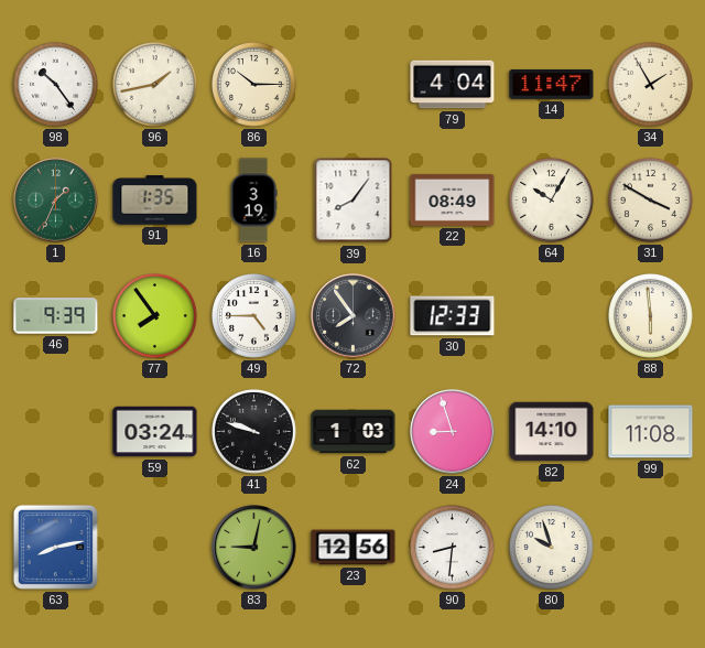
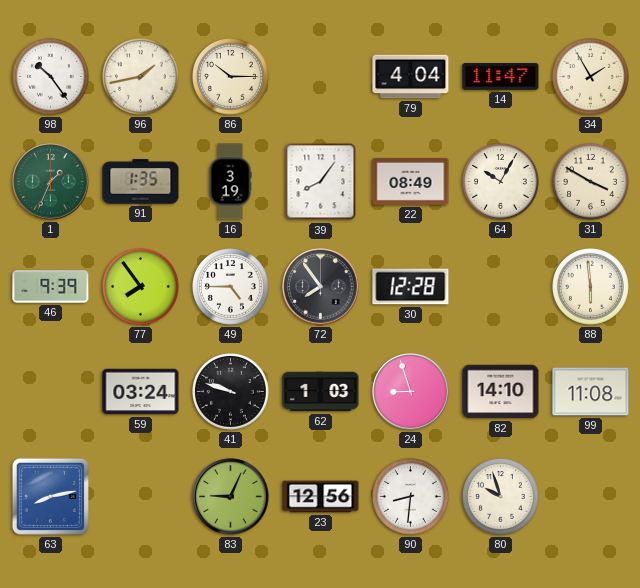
30: 12:33 -> 12:28 (411, 287)
83: 9:02 -> 9:04 (231, 497)
